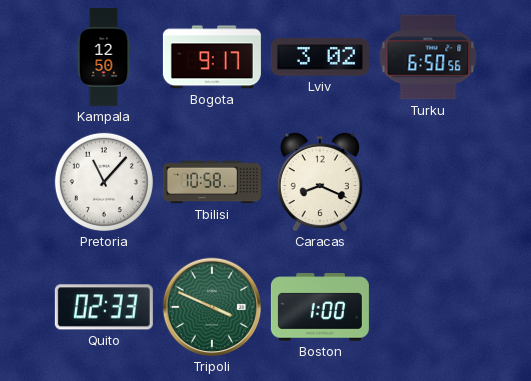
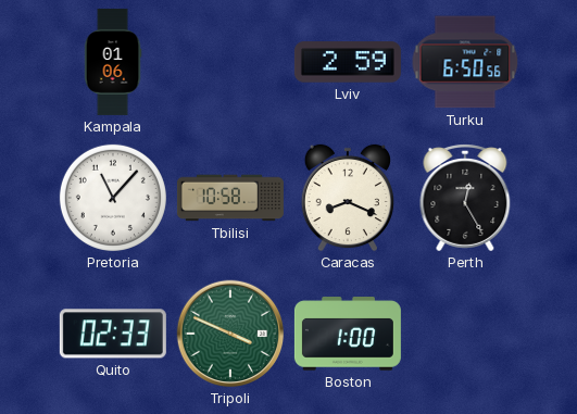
Kampala: 12:50 -> 01:06 (113, 62)
Bogota: 9:17 -> none (212, 57)
Lviv: 3:02 -> 2:59 (348, 62)
Perth: none -> 12:25 (465, 198)
